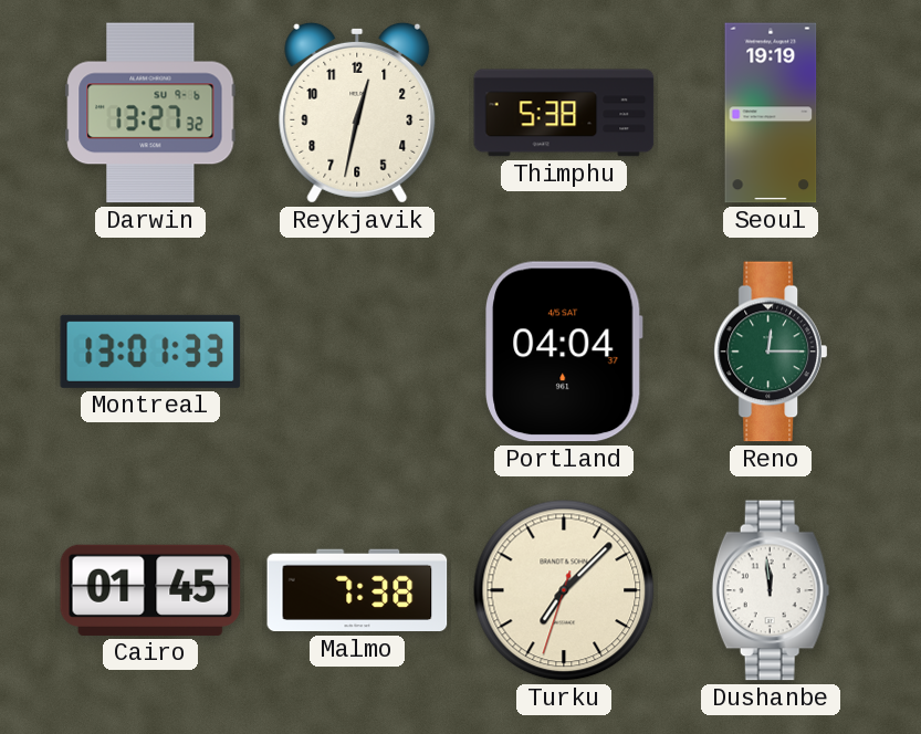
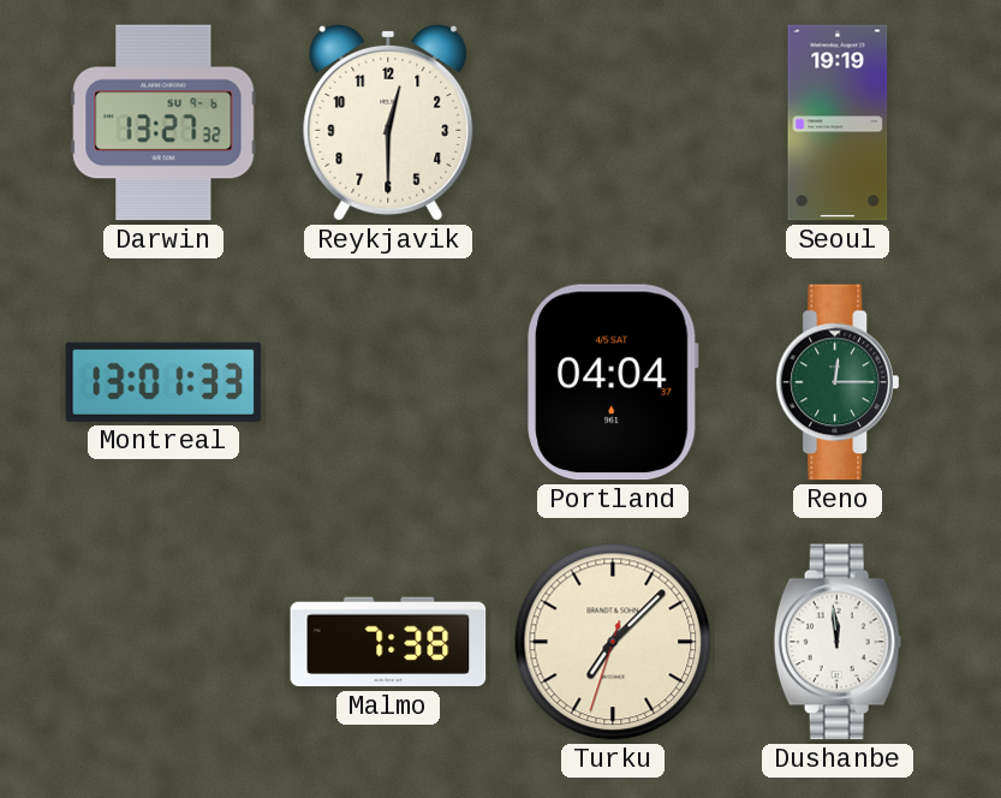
Reykjavik: 12:32 -> 12:30 (388, 123)
Thimphu: 5:38 -> none (564, 113)
Cairo: 01:45 -> none (150, 590)
